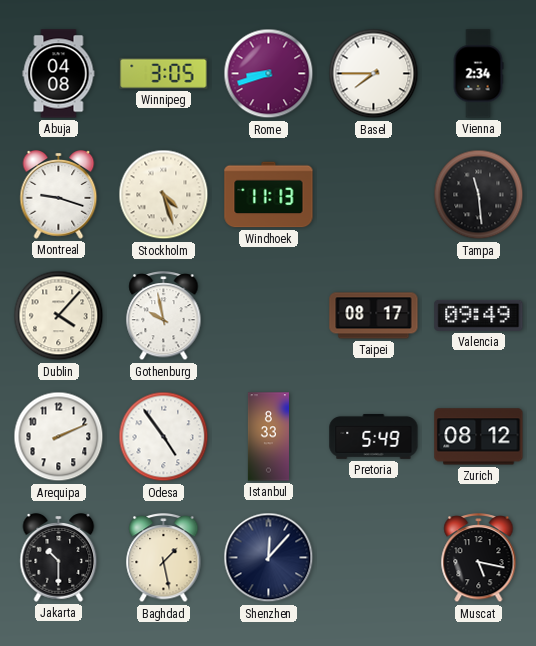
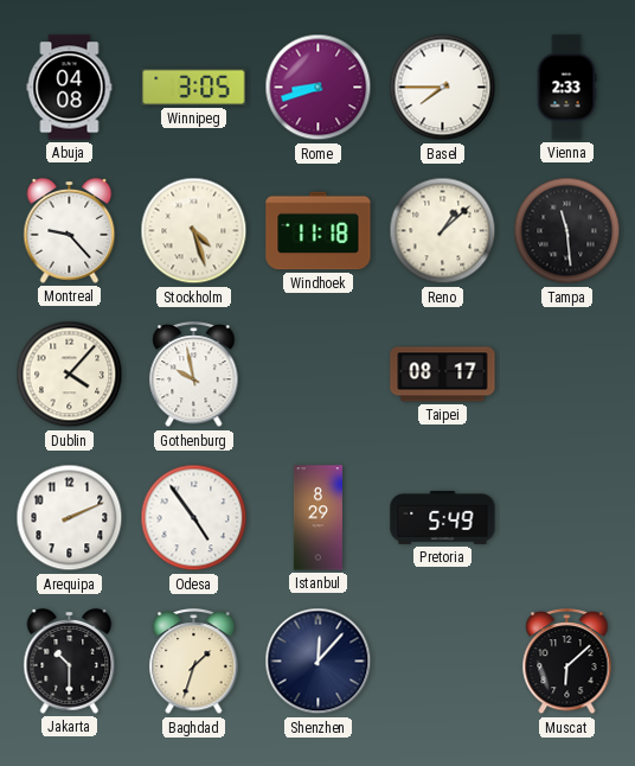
Vienna: 2:34 -> 2:33 (566, 88)
Montreal: 9:18 -> 9:23 (70, 231)
Windhoek: 11:13 -> 11:18 (319, 231)
Reno: none -> 1:08 (443, 231)
Valencia: 09:49 -> none (479, 315)
Istanbul: 8:33 -> 8:29 (317, 518)
Zurich: 08:12 -> none (479, 437)
Baghdad: 1:28 -> 1:33 (194, 663)
Muscat: 5:17 -> 6:08 (567, 663)
